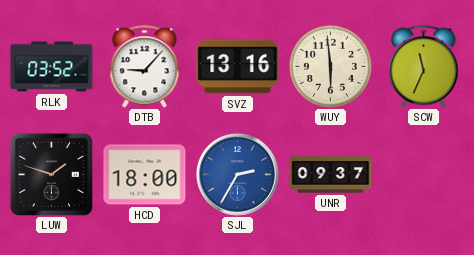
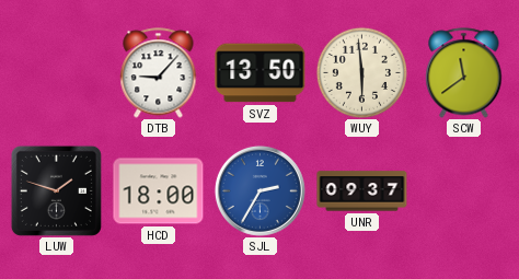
RLK: 03:52 -> none (52, 67)
SVZ: 13:16 -> 13:50 (261, 73)
SCW: 11:34 -> 11:39 (464, 73)
